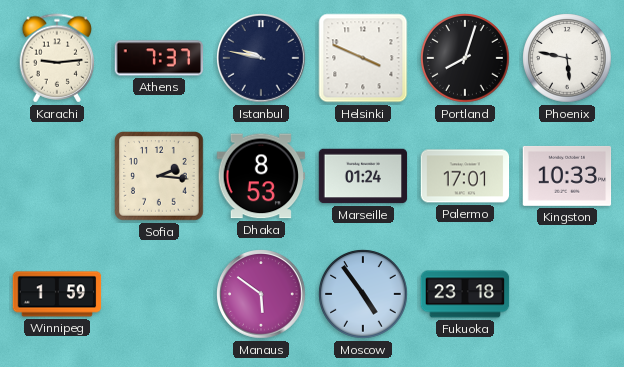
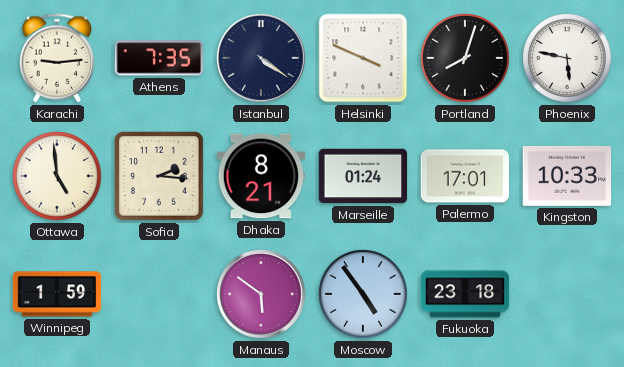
Athens: 7:37 -> 7:35 (159, 58)
Istanbul: 9:47 -> 4:21 (261, 58)
Ottawa: none -> 4:59 (57, 176)
Dhaka: 8:53 -> 8:21 (261, 176)
